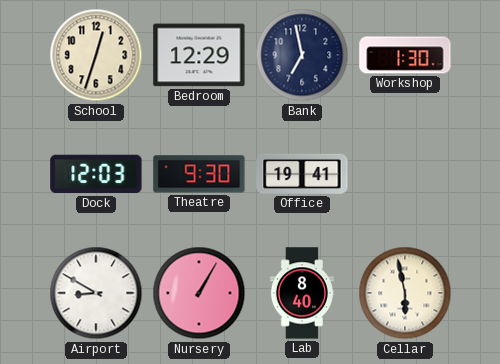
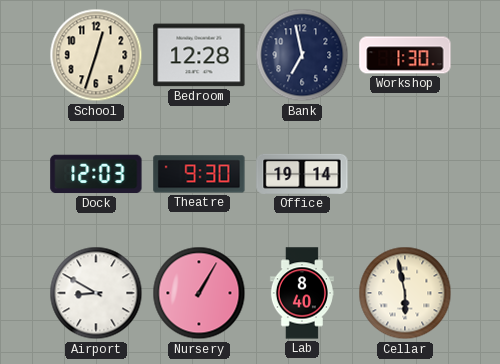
Bedroom: 12:29 -> 12:28 (199, 55)
Office: 19:41 -> 19:14 (302, 174)
